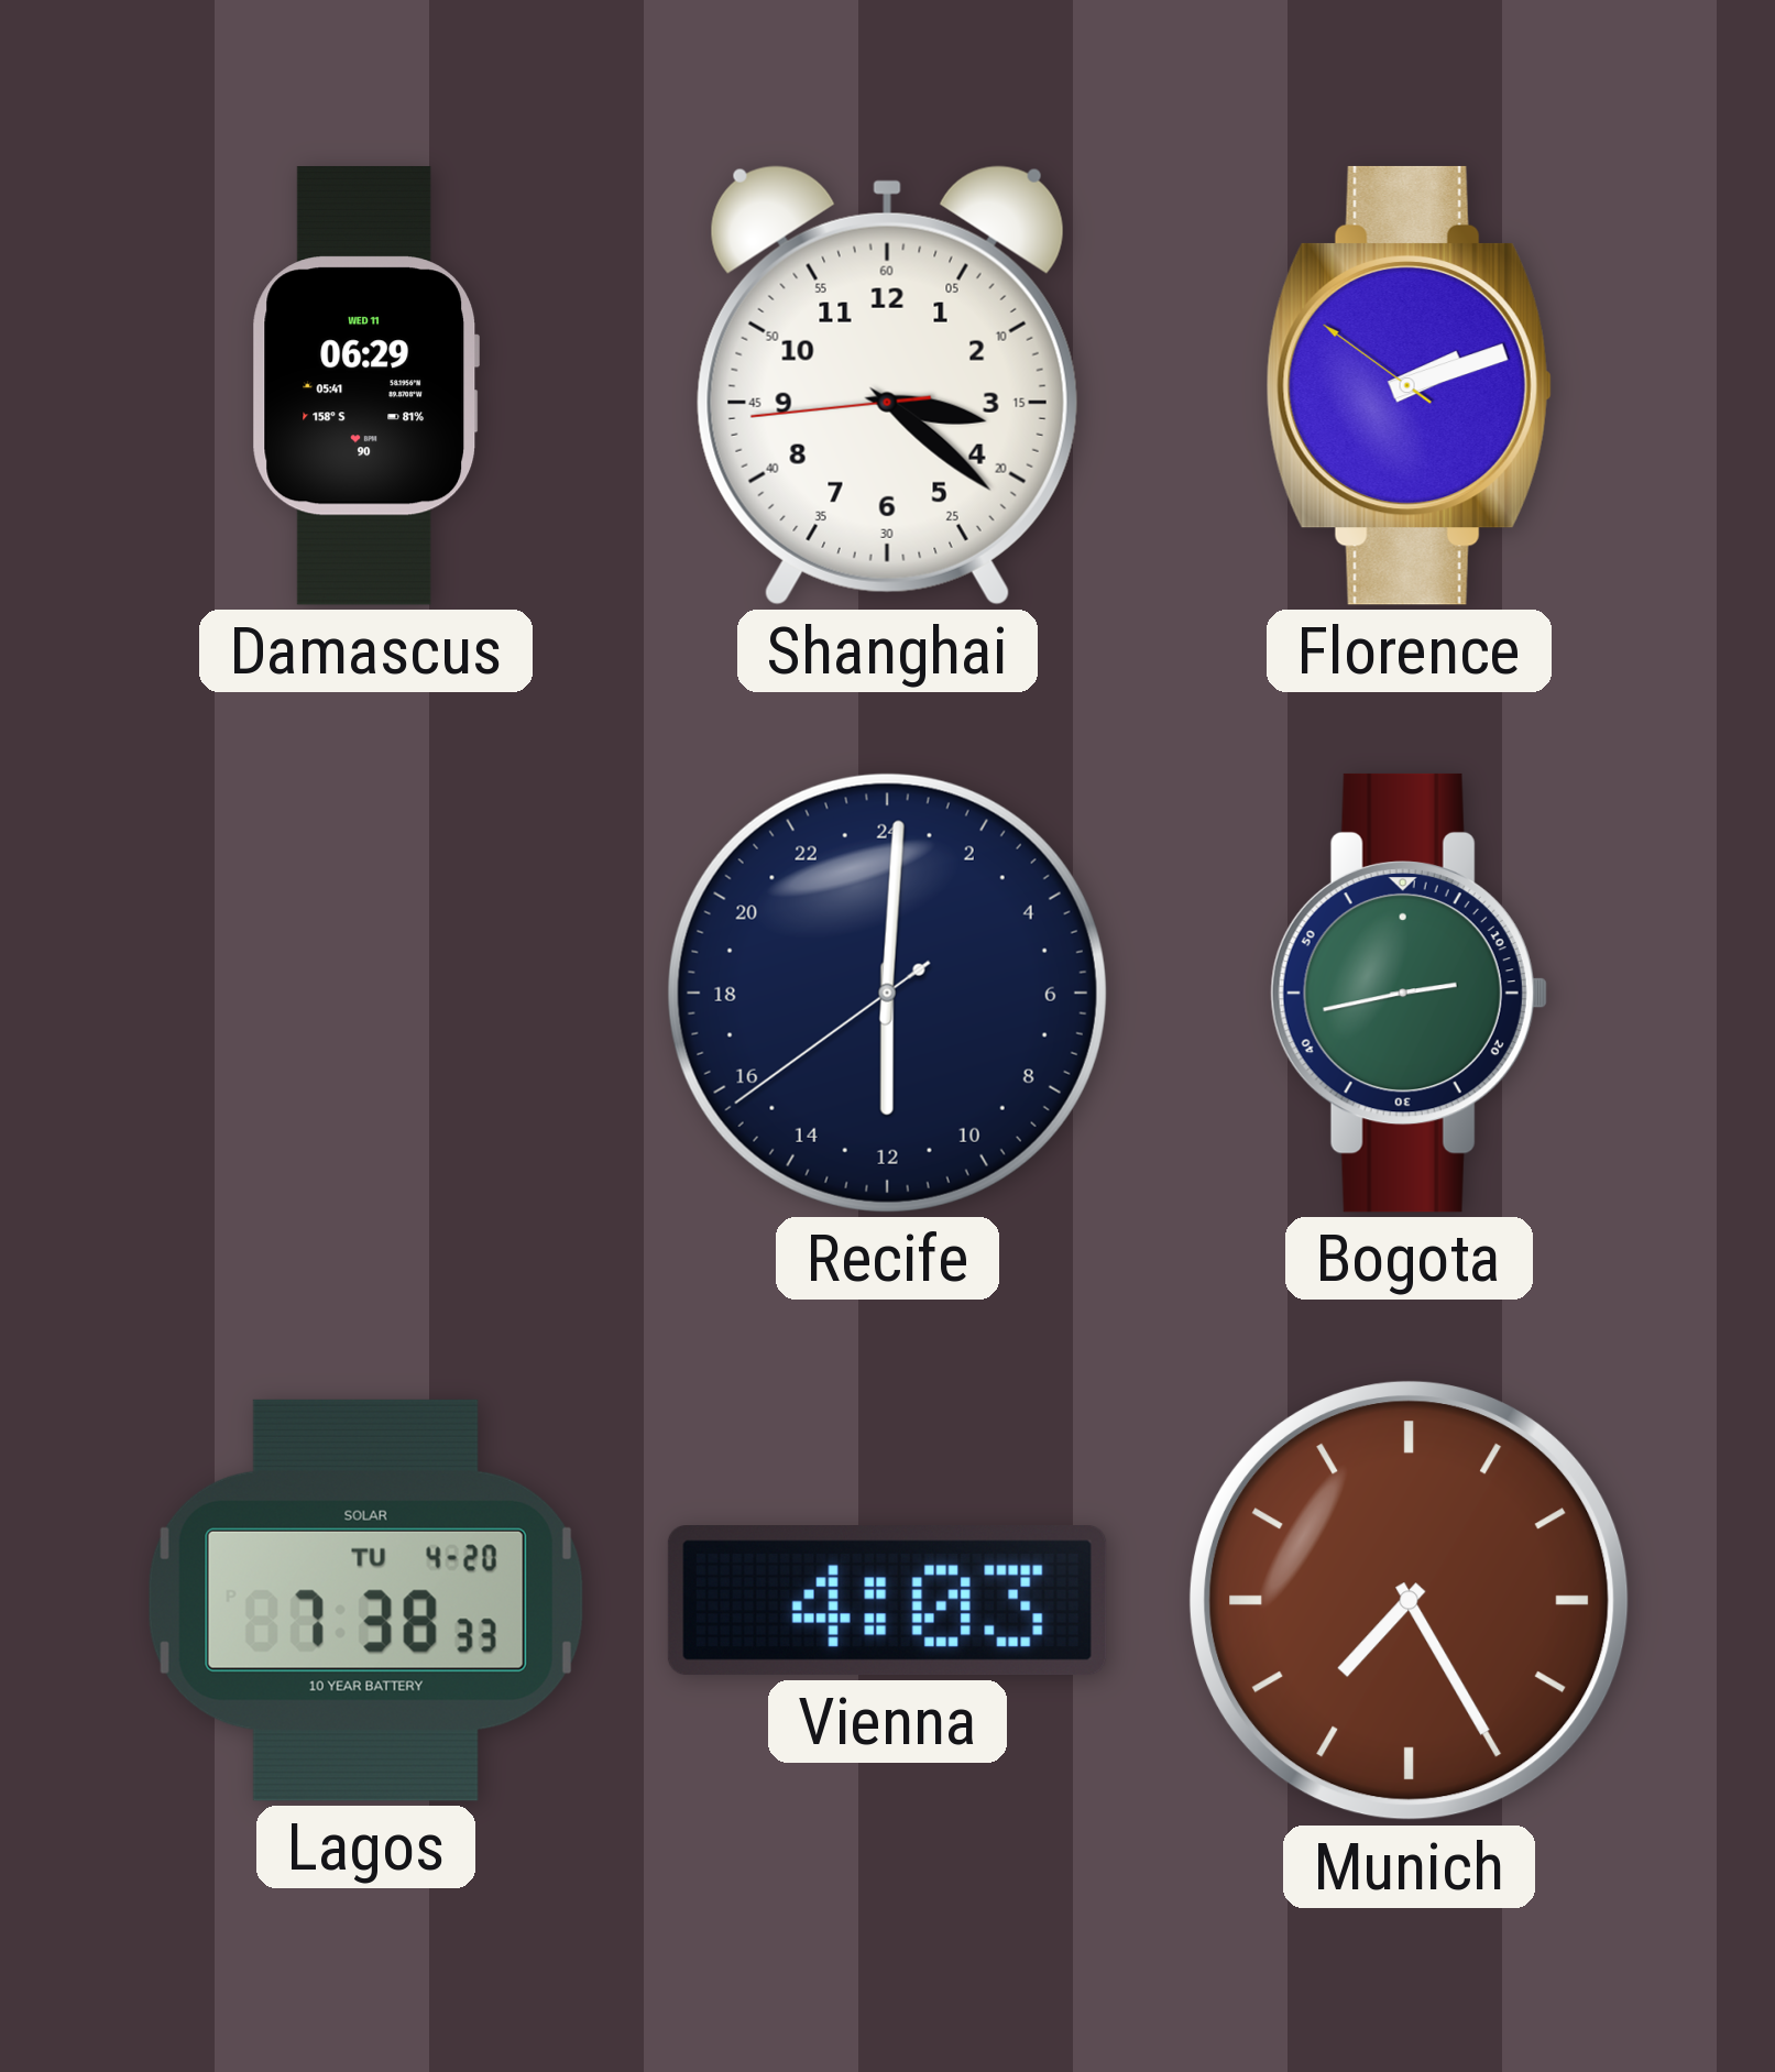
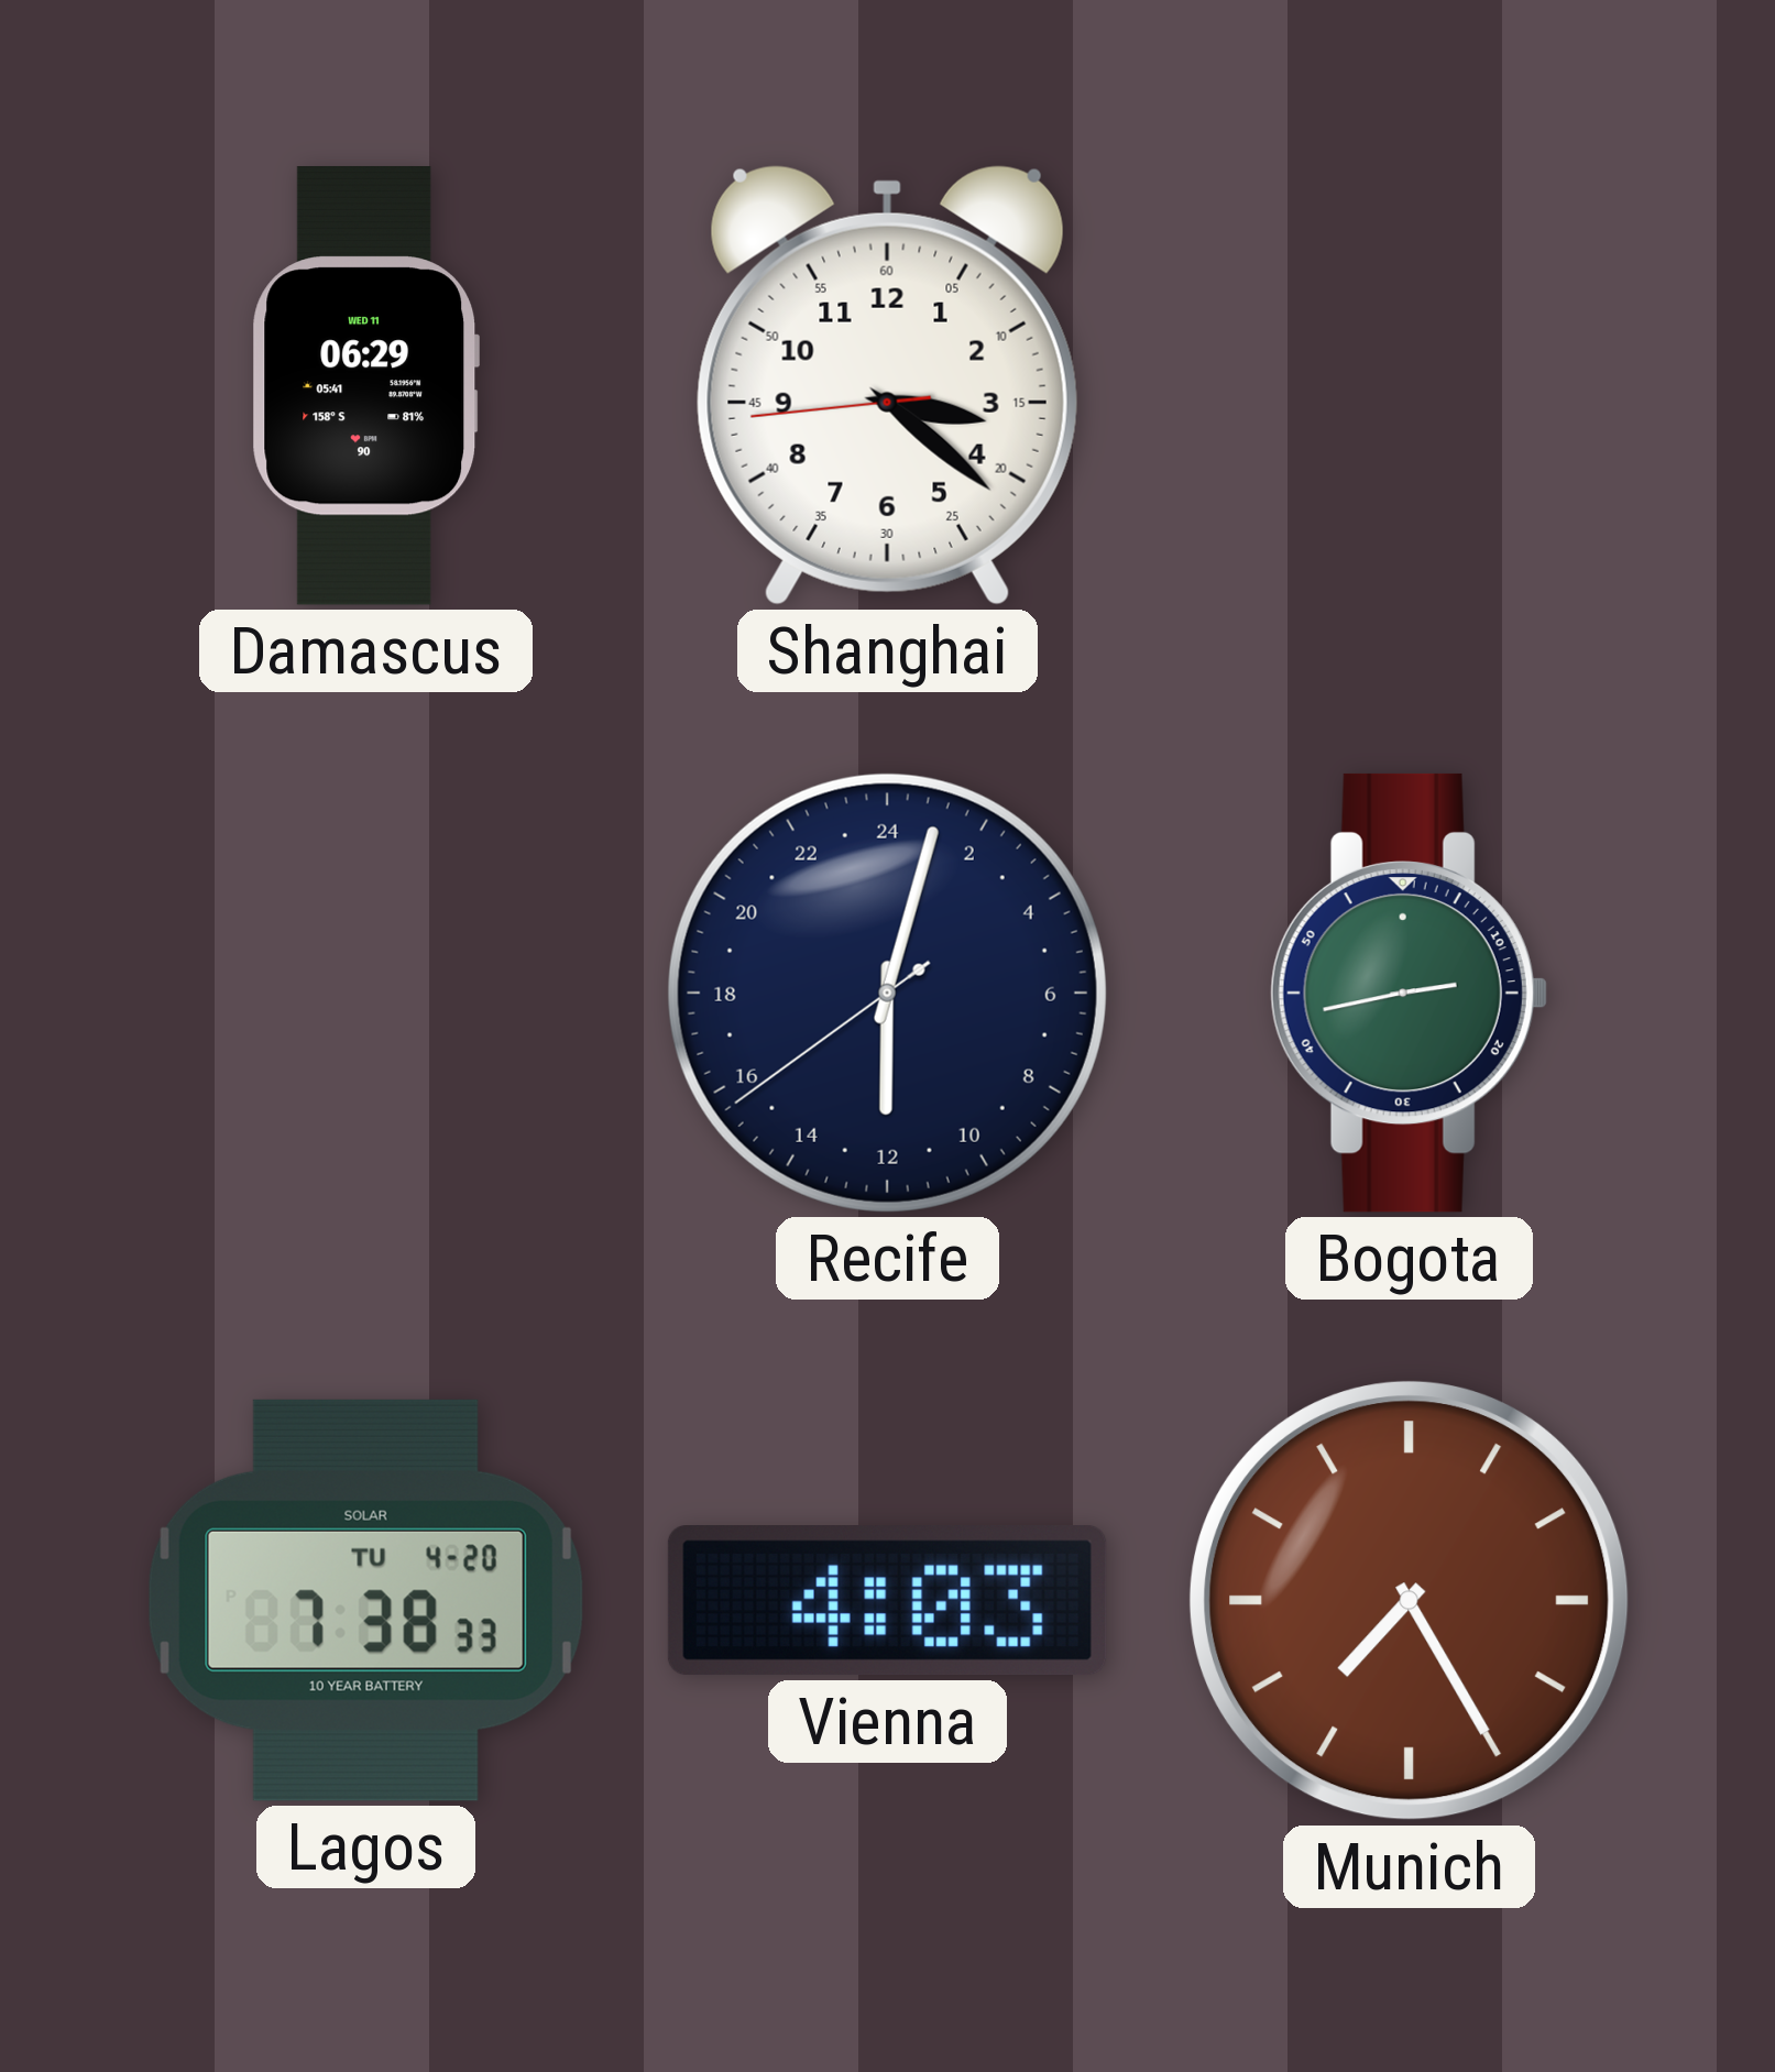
Florence: 2:11 -> none (1409, 385)
Recife: 12:00 -> 12:02 (887, 993)
